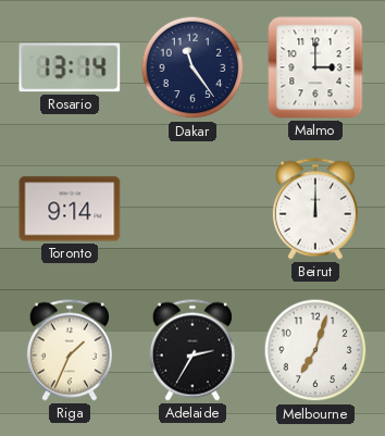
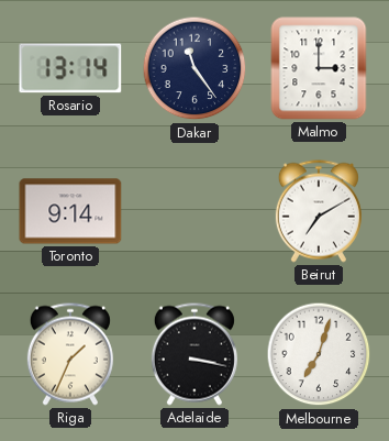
Beirut: 12:00 -> 7:10 (319, 211)
Adelaide: 2:35 -> 3:17 (194, 354)
